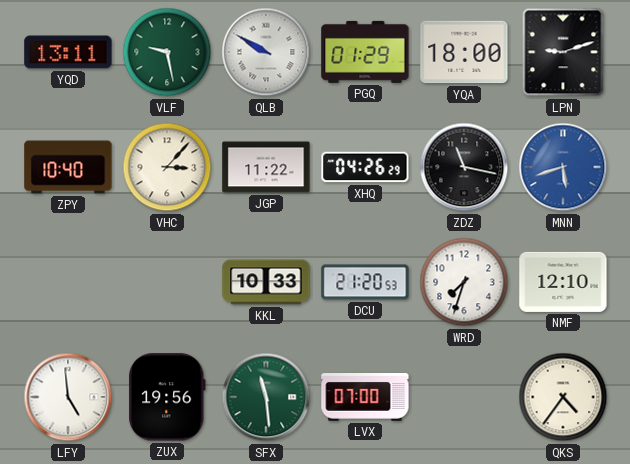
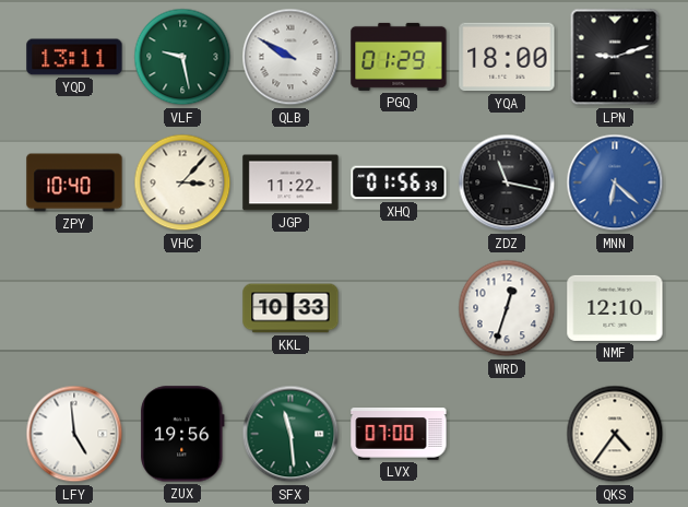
XHQ: 04:26 -> 01:56 (399, 182)
MNN: 5:42 -> 6:22 (615, 182)
DCU: 21:20 -> none (365, 282)
WRD: 7:33 -> 12:33 (507, 308)
